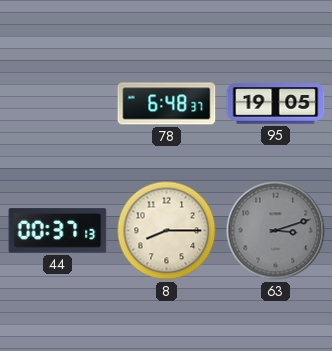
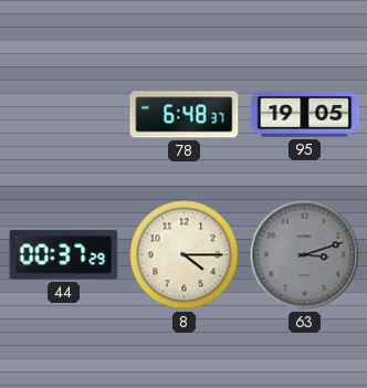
44: 00:37:13 -> 00:37:29 (64, 255)
8: 8:15 -> 4:15 (185, 255)
